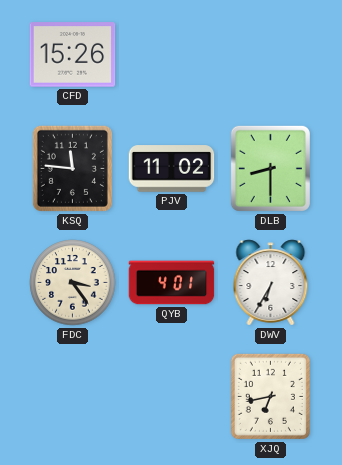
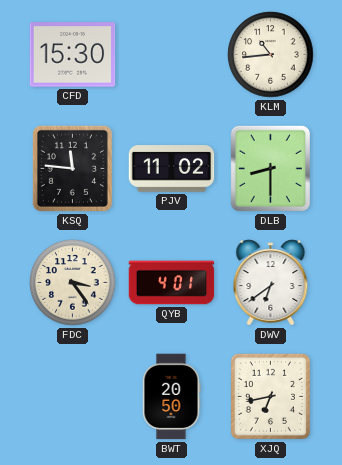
CFD: 15:26 -> 15:30 (73, 55)
KLM: none -> 10:44 (271, 55)
DWV: 6:35 -> 6:39 (271, 283)
BWT: none -> 20:50 (171, 397)
